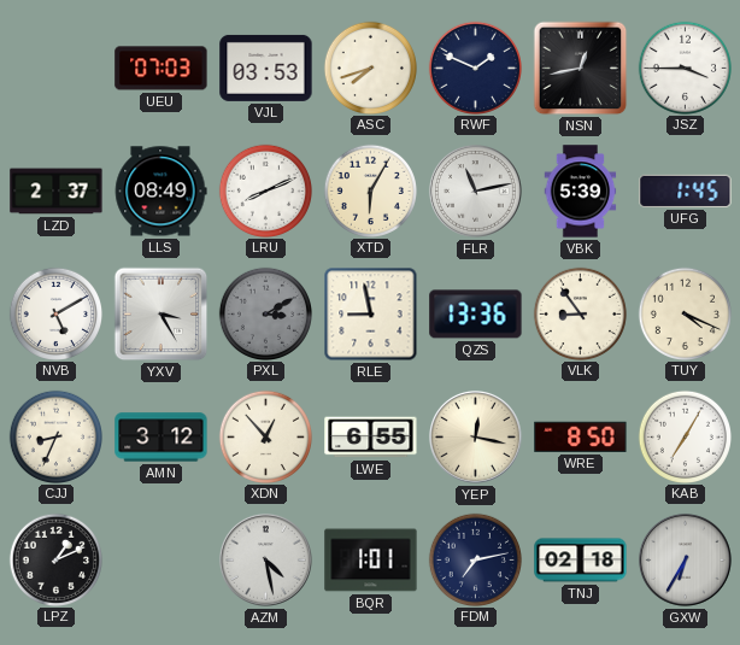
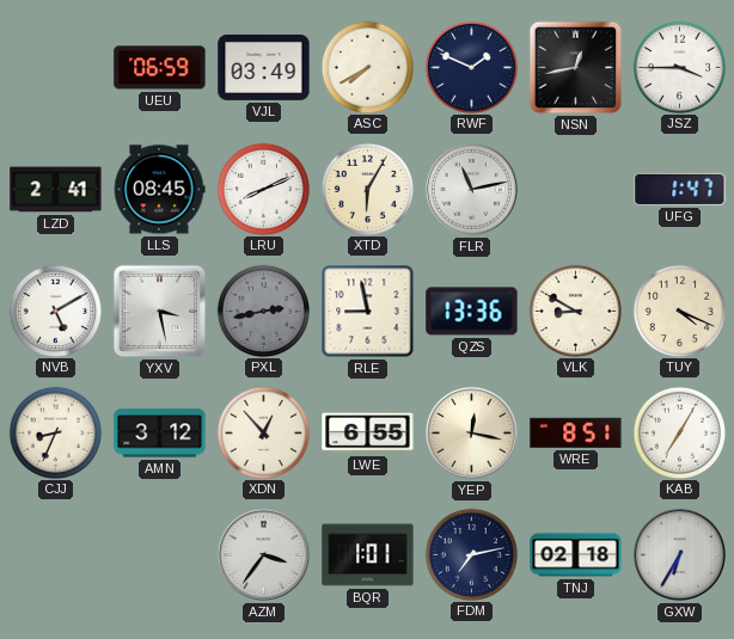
UEU: 07:03 -> 06:59 (160, 68)
VJL: 03:53 -> 03:49 (264, 67)
ASC: 7:42 -> 7:40 (367, 67)
LZD: 2:37 -> 2:41 (56, 190)
LLS: 08:49 -> 08:45 (159, 190)
VBK: 5:39 -> none (581, 192)
UFG: 1:45 -> 1:47 (680, 189)
YXV: 3:25 -> 3:28 (160, 312)
PXL: 3:10 -> 2:43 (263, 311)
VLK: 8:54 -> 8:50 (575, 311)
WRE: 8:50 -> 8:51 (576, 432)
LPZ: 1:11 -> none (55, 559)
AZM: 4:28 -> 3:36 (263, 554)
